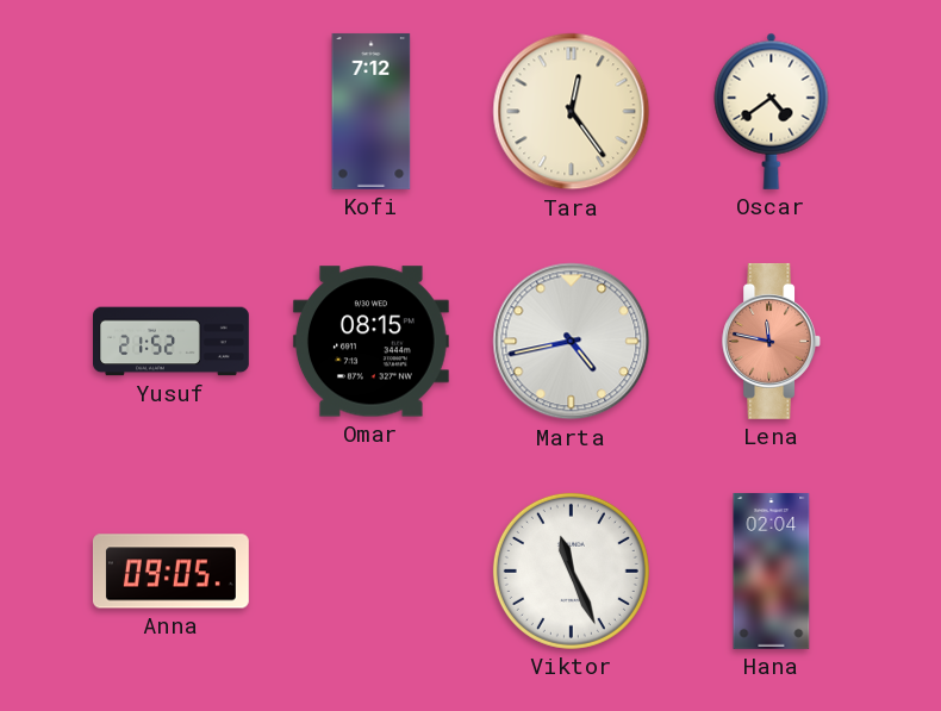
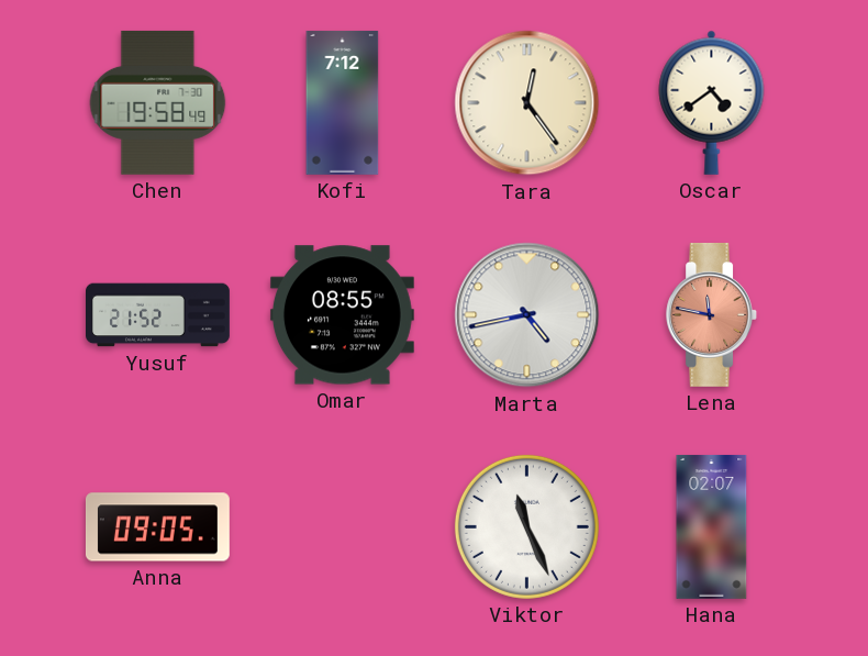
Chen: none -> 19:58 (158, 102)
Omar: 08:15 -> 08:55 (342, 315)
Hana: 02:04 -> 02:07 (712, 526)
